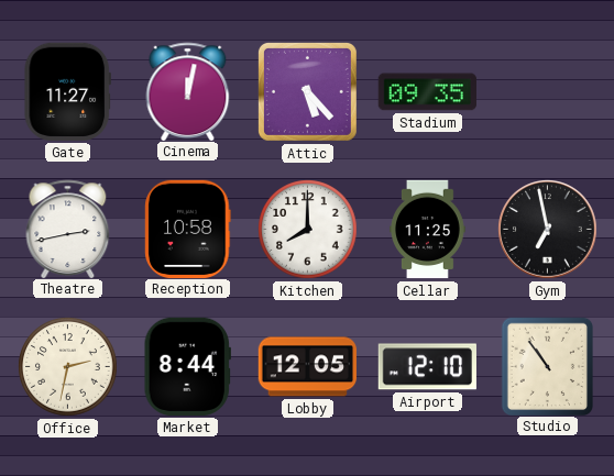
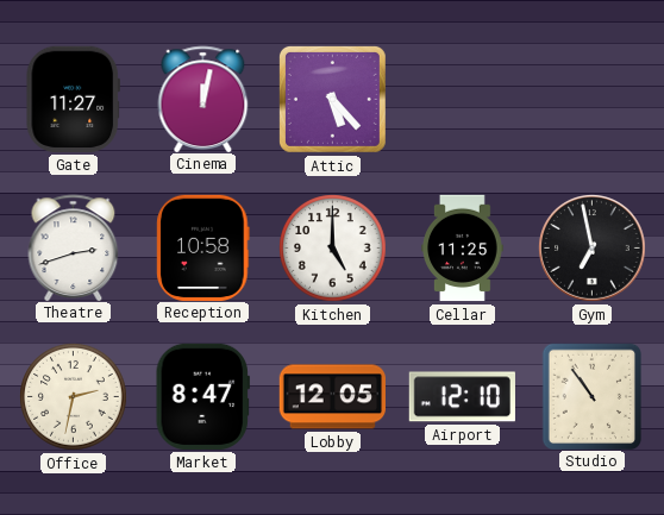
Stadium: 09:35 -> none (427, 92)
Theatre: 2:43 -> 2:42 (74, 247)
Kitchen: 8:00 -> 5:00 (333, 249)
Market: 8:44 -> 8:47 (202, 396)
